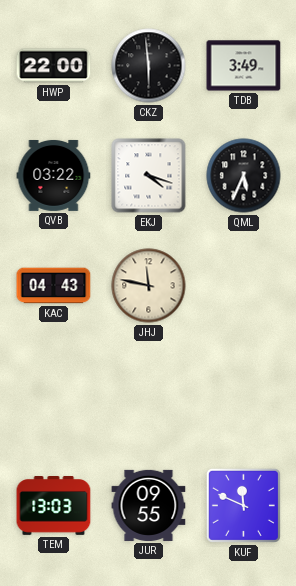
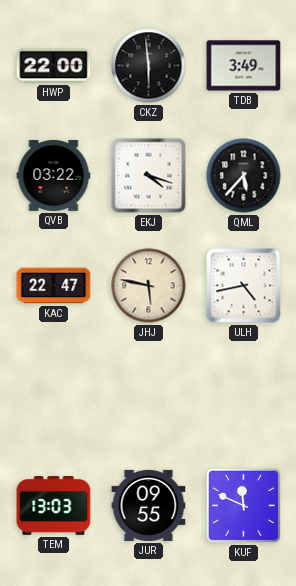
QML: 5:34 -> 5:37 (244, 176)
KAC: 04:43 -> 22:47 (54, 286)
JHJ: 11:47 -> 5:47 (149, 286)
ULH: none -> 4:43 (244, 286)
